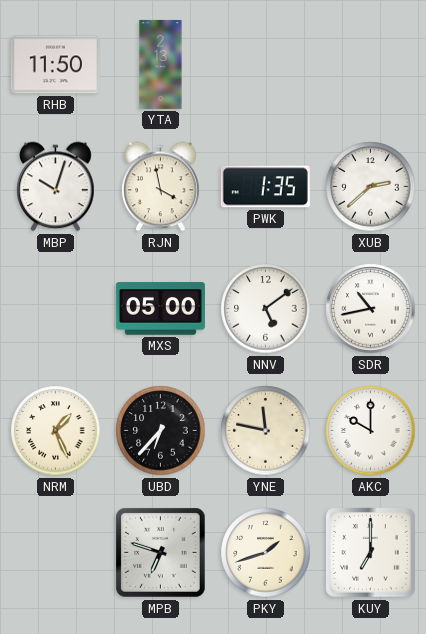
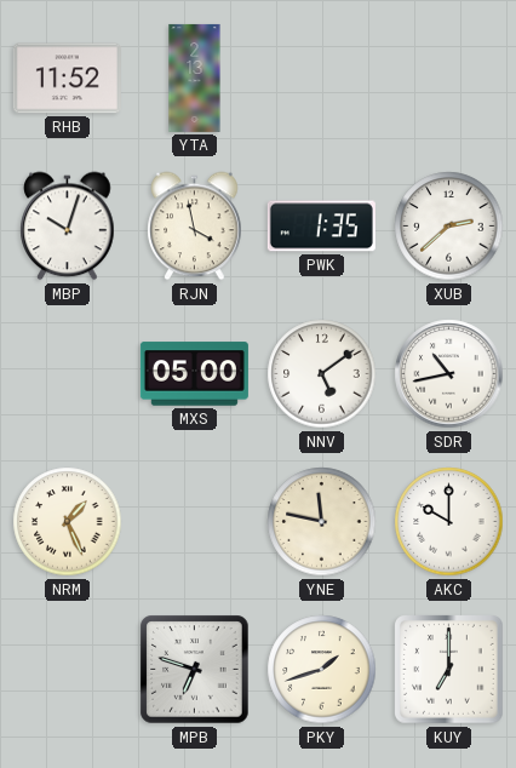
RHB: 11:50 -> 11:52 (67, 79)
UBD: 6:37 -> none (161, 431)
